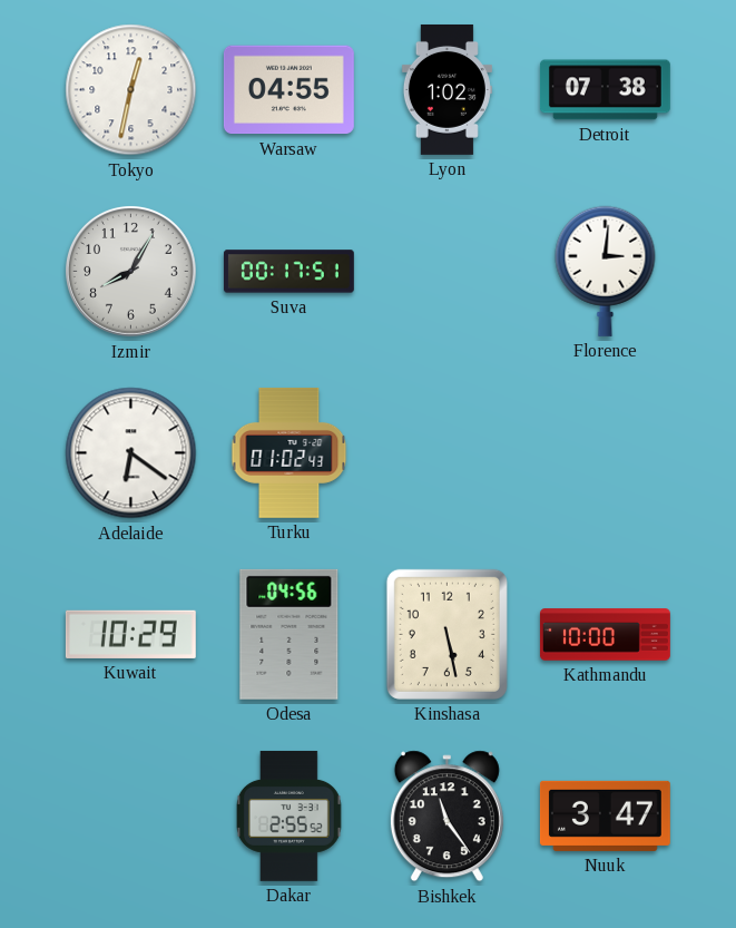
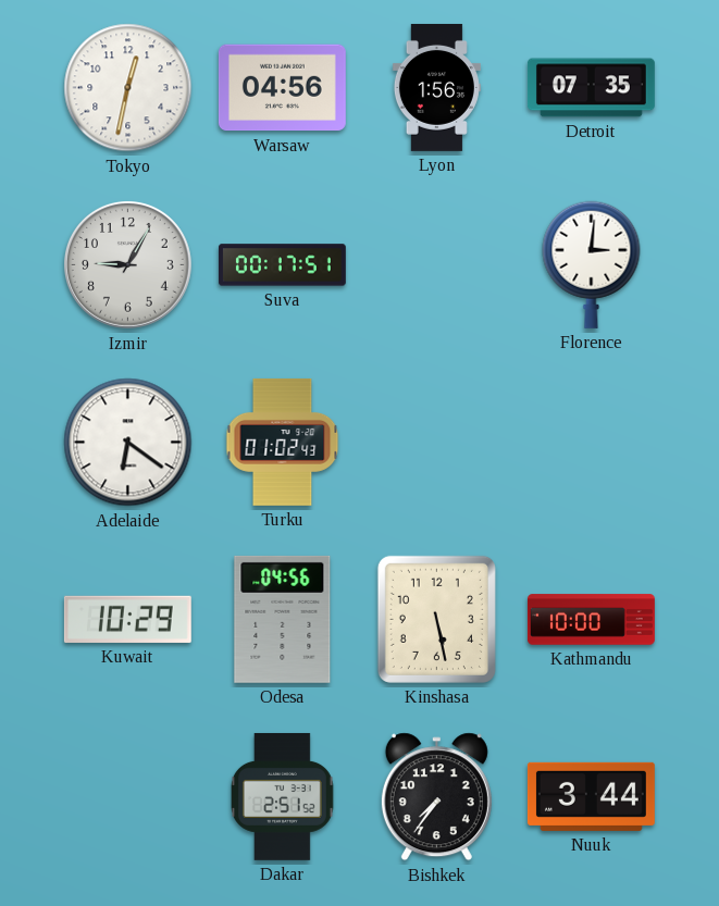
Warsaw: 04:55 -> 04:56 (282, 88)
Lyon: 1:02 -> 1:56 (436, 87)
Detroit: 07:38 -> 07:35 (591, 88)
Izmir: 8:05 -> 9:05 (128, 265)
Dakar: 2:55 -> 2:51 (282, 796)
Bishkek: 11:24 -> 7:36 (436, 797)
Nuuk: 3:47 -> 3:44 (591, 796)
